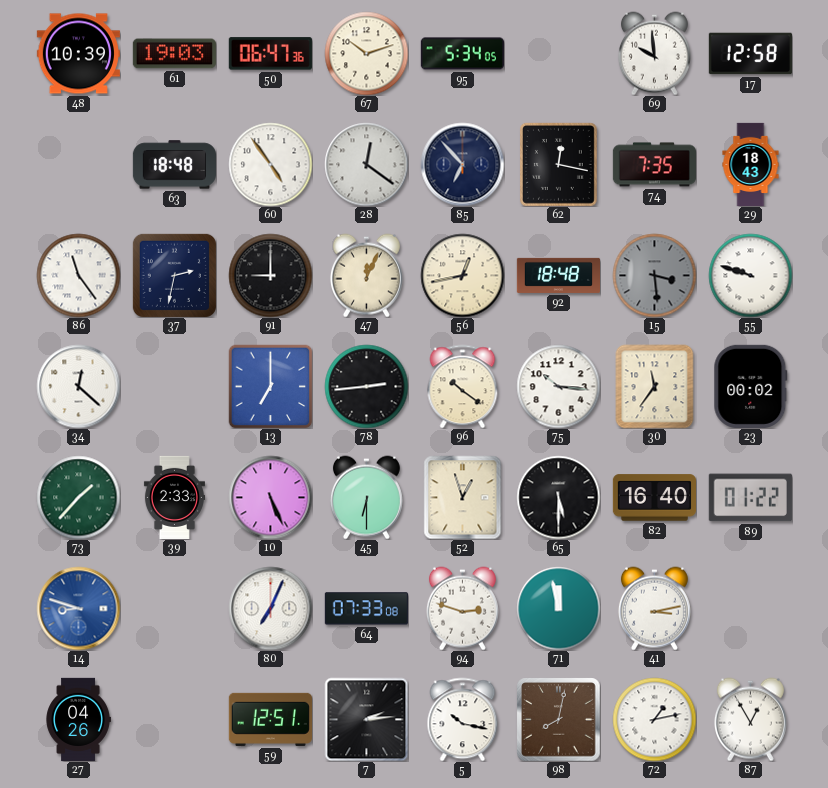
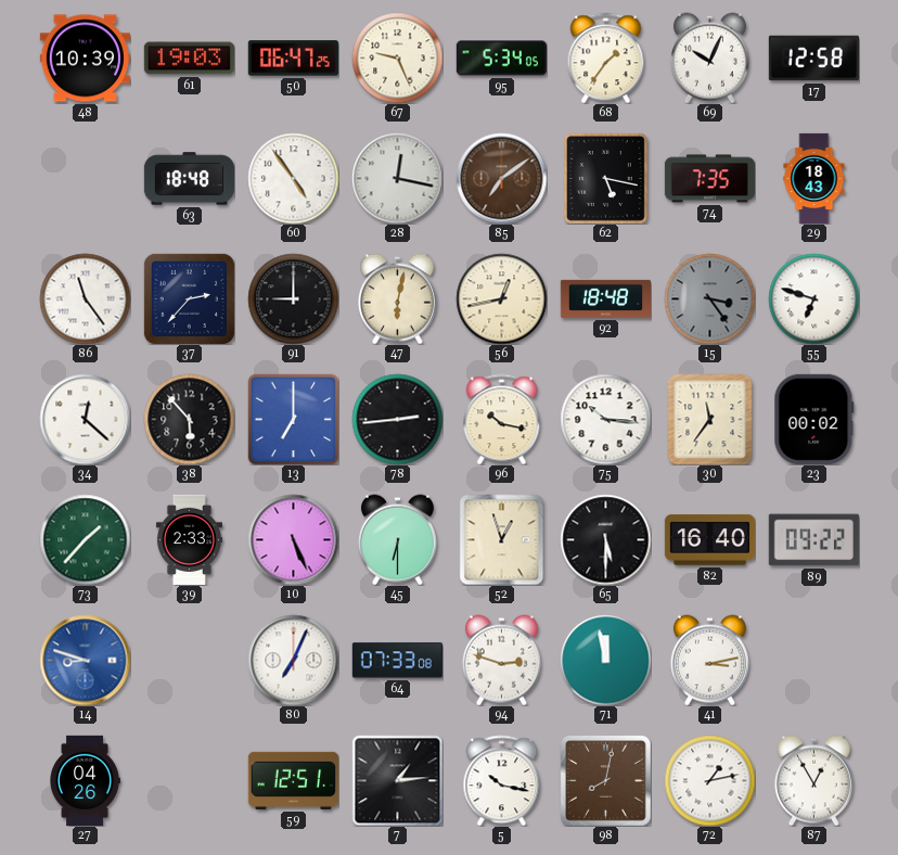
50: 06:47:36 -> 06:47:25 (293, 59)
67: 10:12 -> 9:26 (397, 58)
68: none -> 1:36 (606, 58)
69: 9:59 -> 10:04 (709, 58)
28: 12:21 -> 12:17 (397, 178)
85: 6:53 -> 7:09 (501, 178)
85 dial: navy -> brown (501, 178)
62: 12:17 -> 5:17 (605, 178)
37: 2:32 -> 2:37 (189, 298)
47: 12:04 -> 6:02 (397, 298)
15: 3:29 -> 3:24 (709, 298)
55: 9:48 -> 6:48 (813, 298)
38: none -> 5:53 (189, 419)
96: 10:21 -> 10:17 (502, 419)
89: 01:22 -> 09:22 (813, 540)
7: 2:14 -> 1:14 (397, 780)
